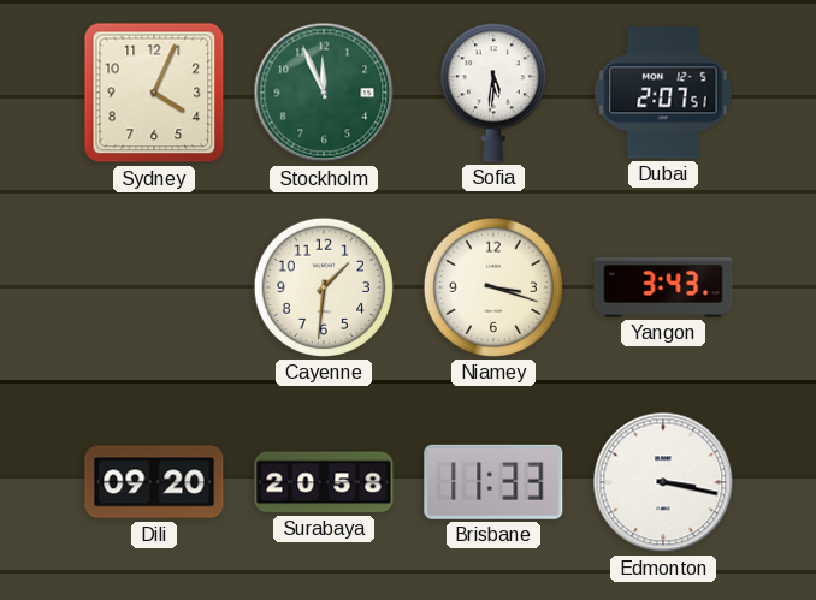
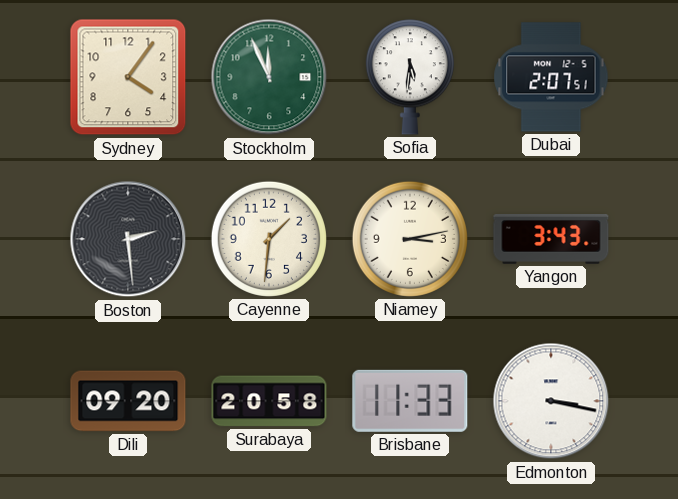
Sydney: 4:04 -> 4:06 (128, 77)
Boston: none -> 2:29 (128, 239)
Niamey: 3:18 -> 3:13 (410, 239)
